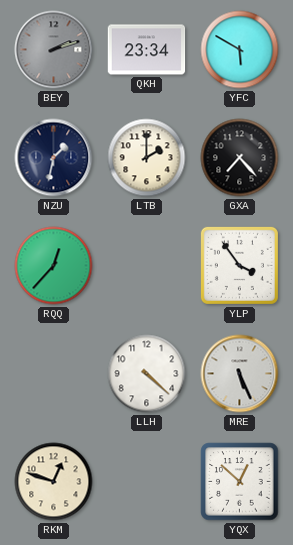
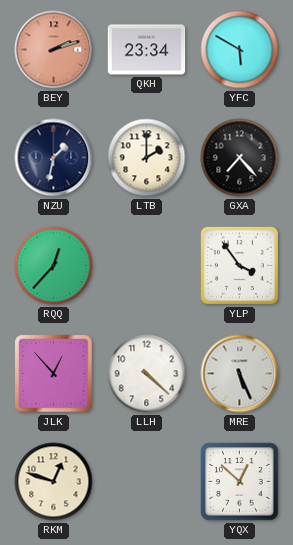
BEY dial: grey -> salmon (54, 50)
JLK: none -> 12:53 (54, 374)
